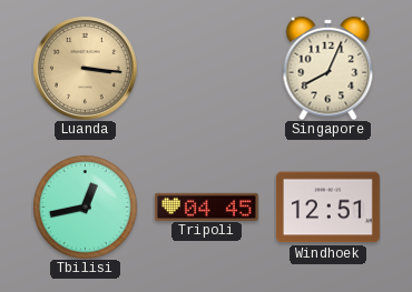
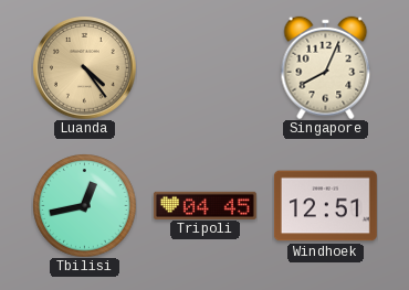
Luanda: 3:16 -> 4:24 (85, 68)
